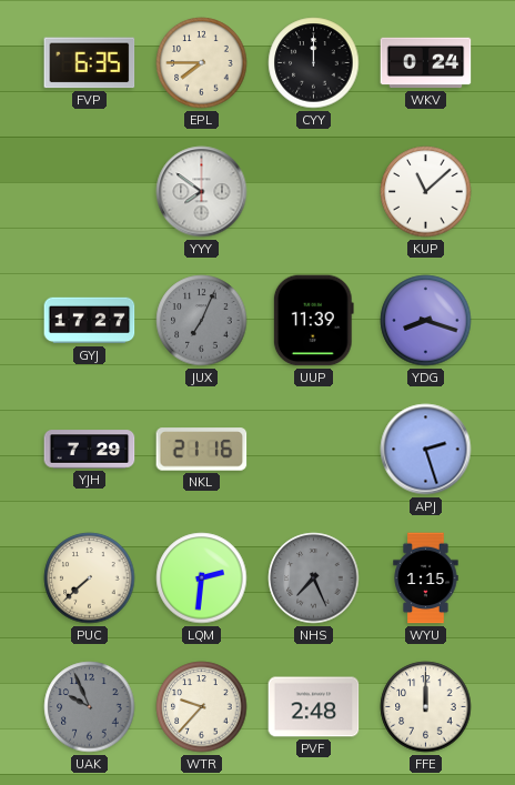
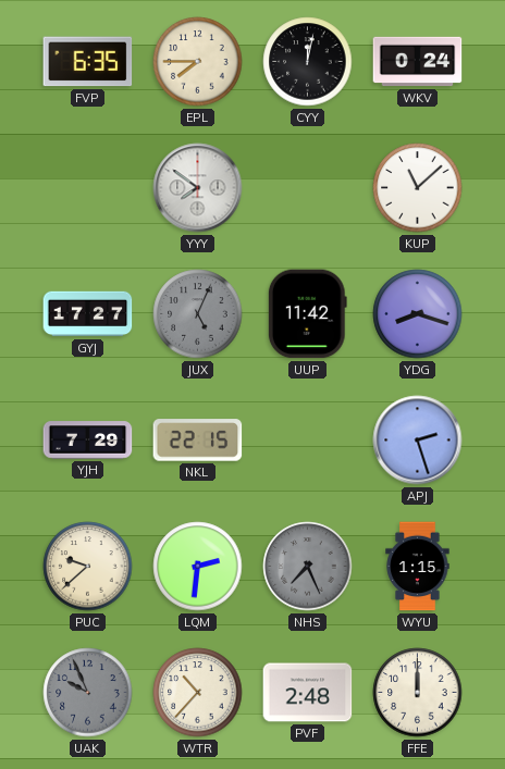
CYY: 12:00 -> 12:02 (308, 62)
JUX: 7:04 -> 5:04 (198, 314)
UUP: 11:39 -> 11:42 (307, 314)
NKL: 21:16 -> 22:15 (198, 441)
PUC: 7:38 -> 9:38 (88, 567)
WTR: 9:37 -> 10:37 (198, 693)
